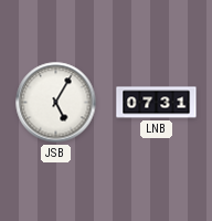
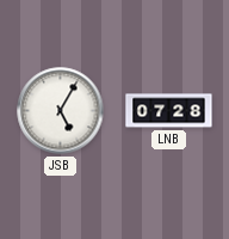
LNB: 07:31 -> 07:28 (169, 111)
